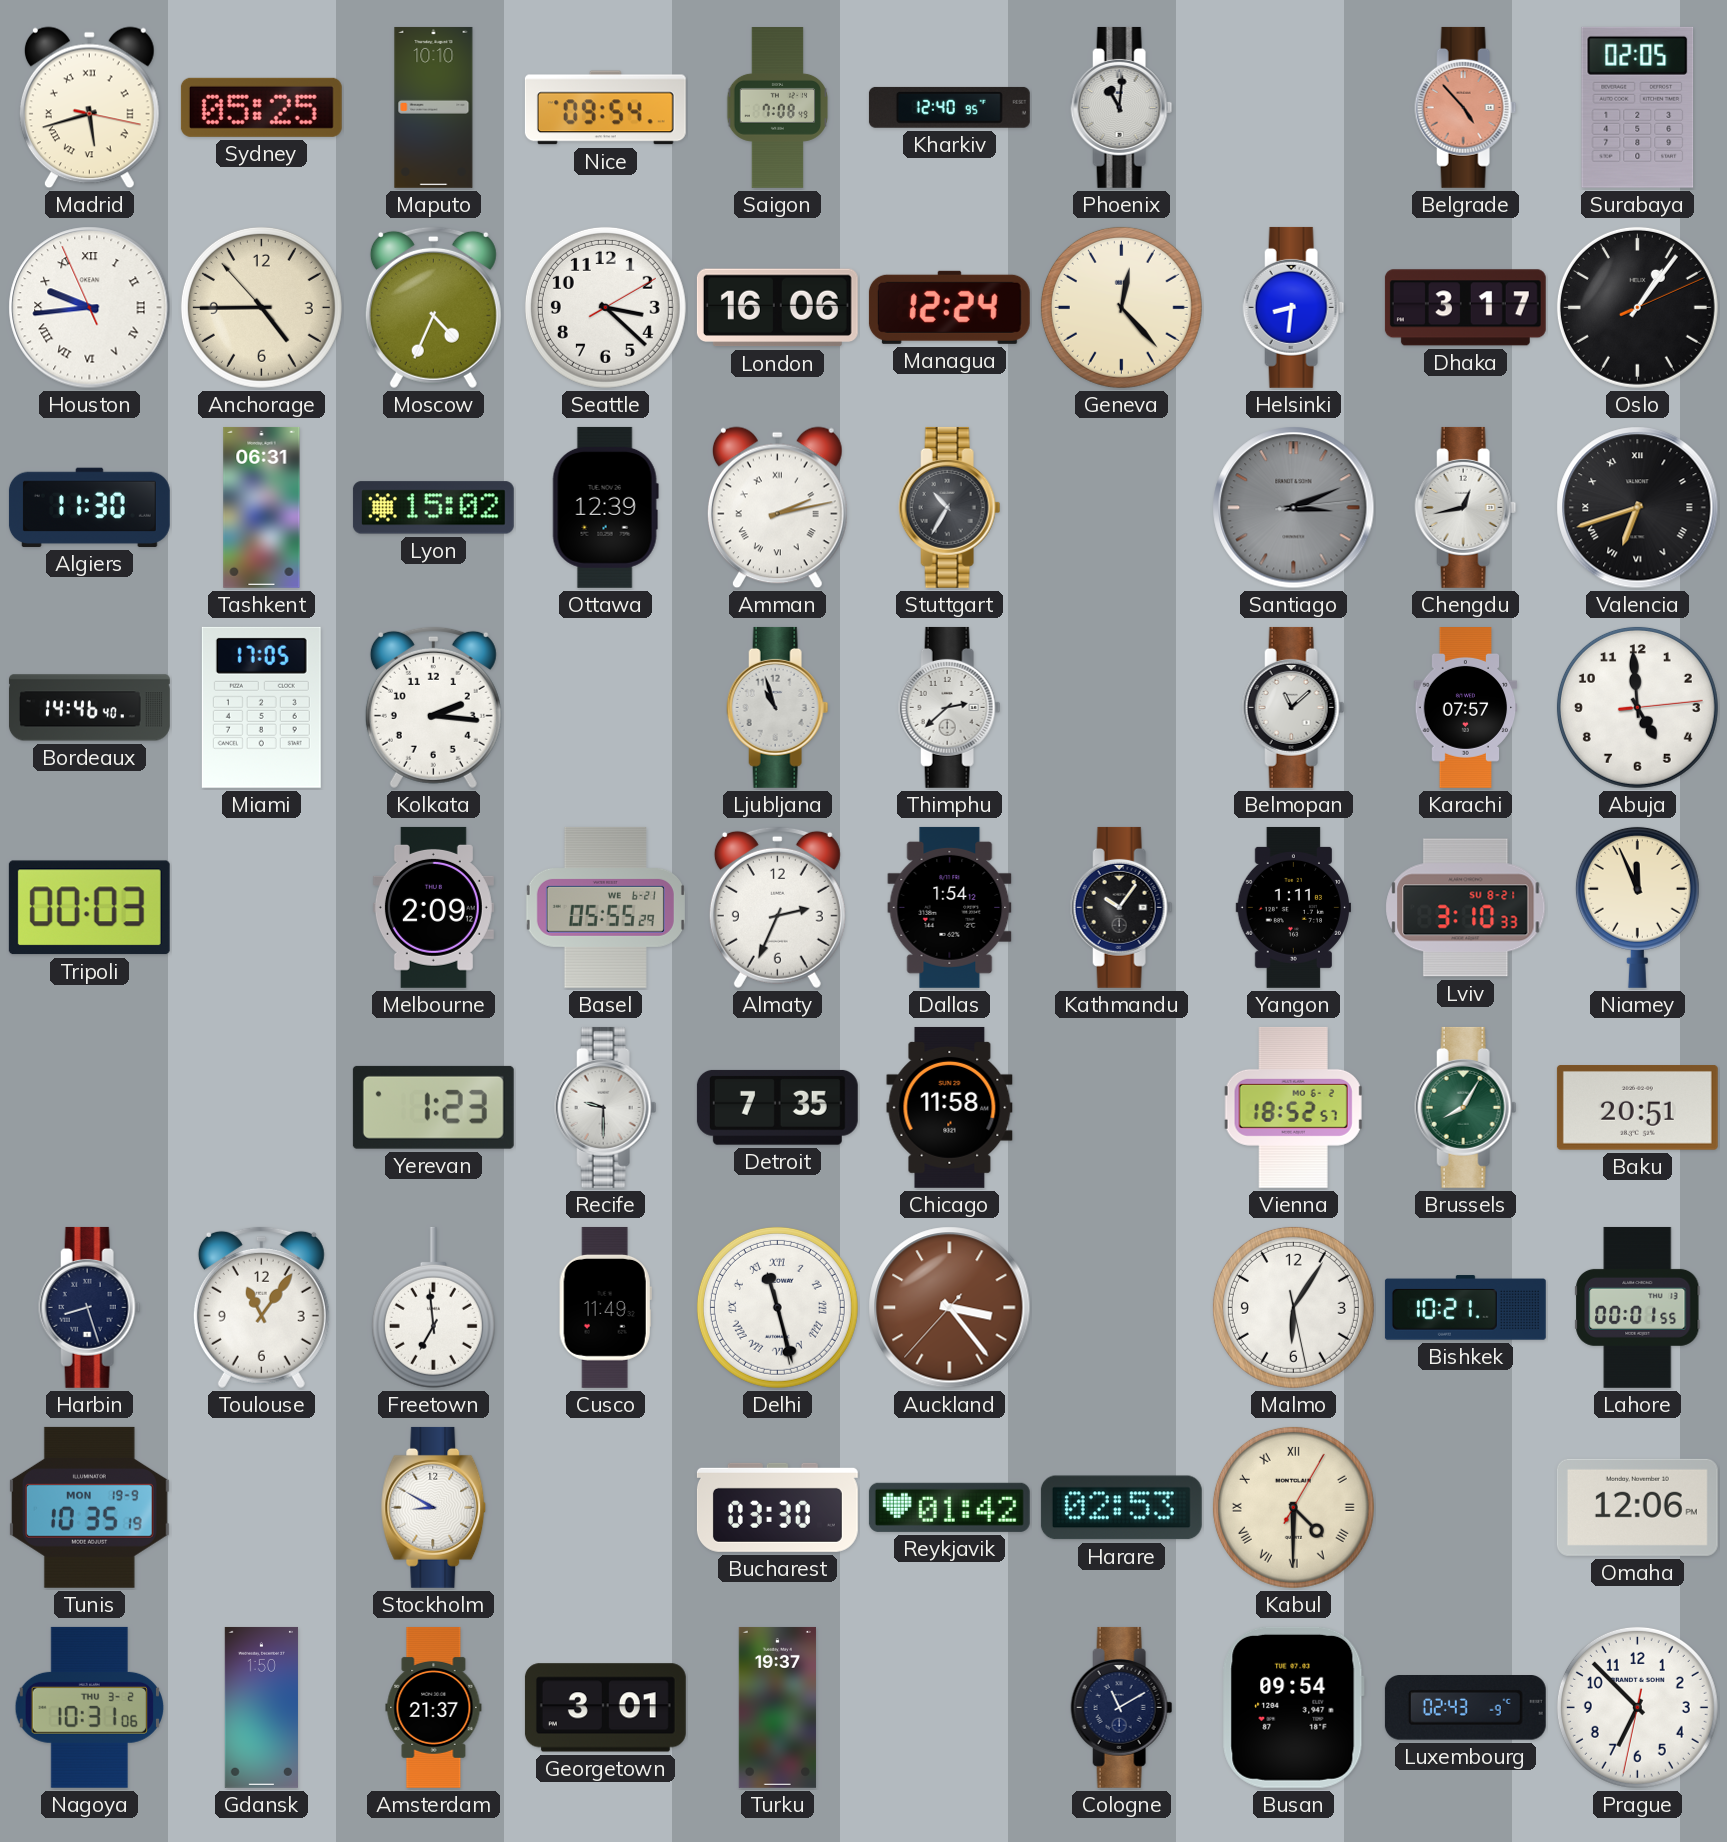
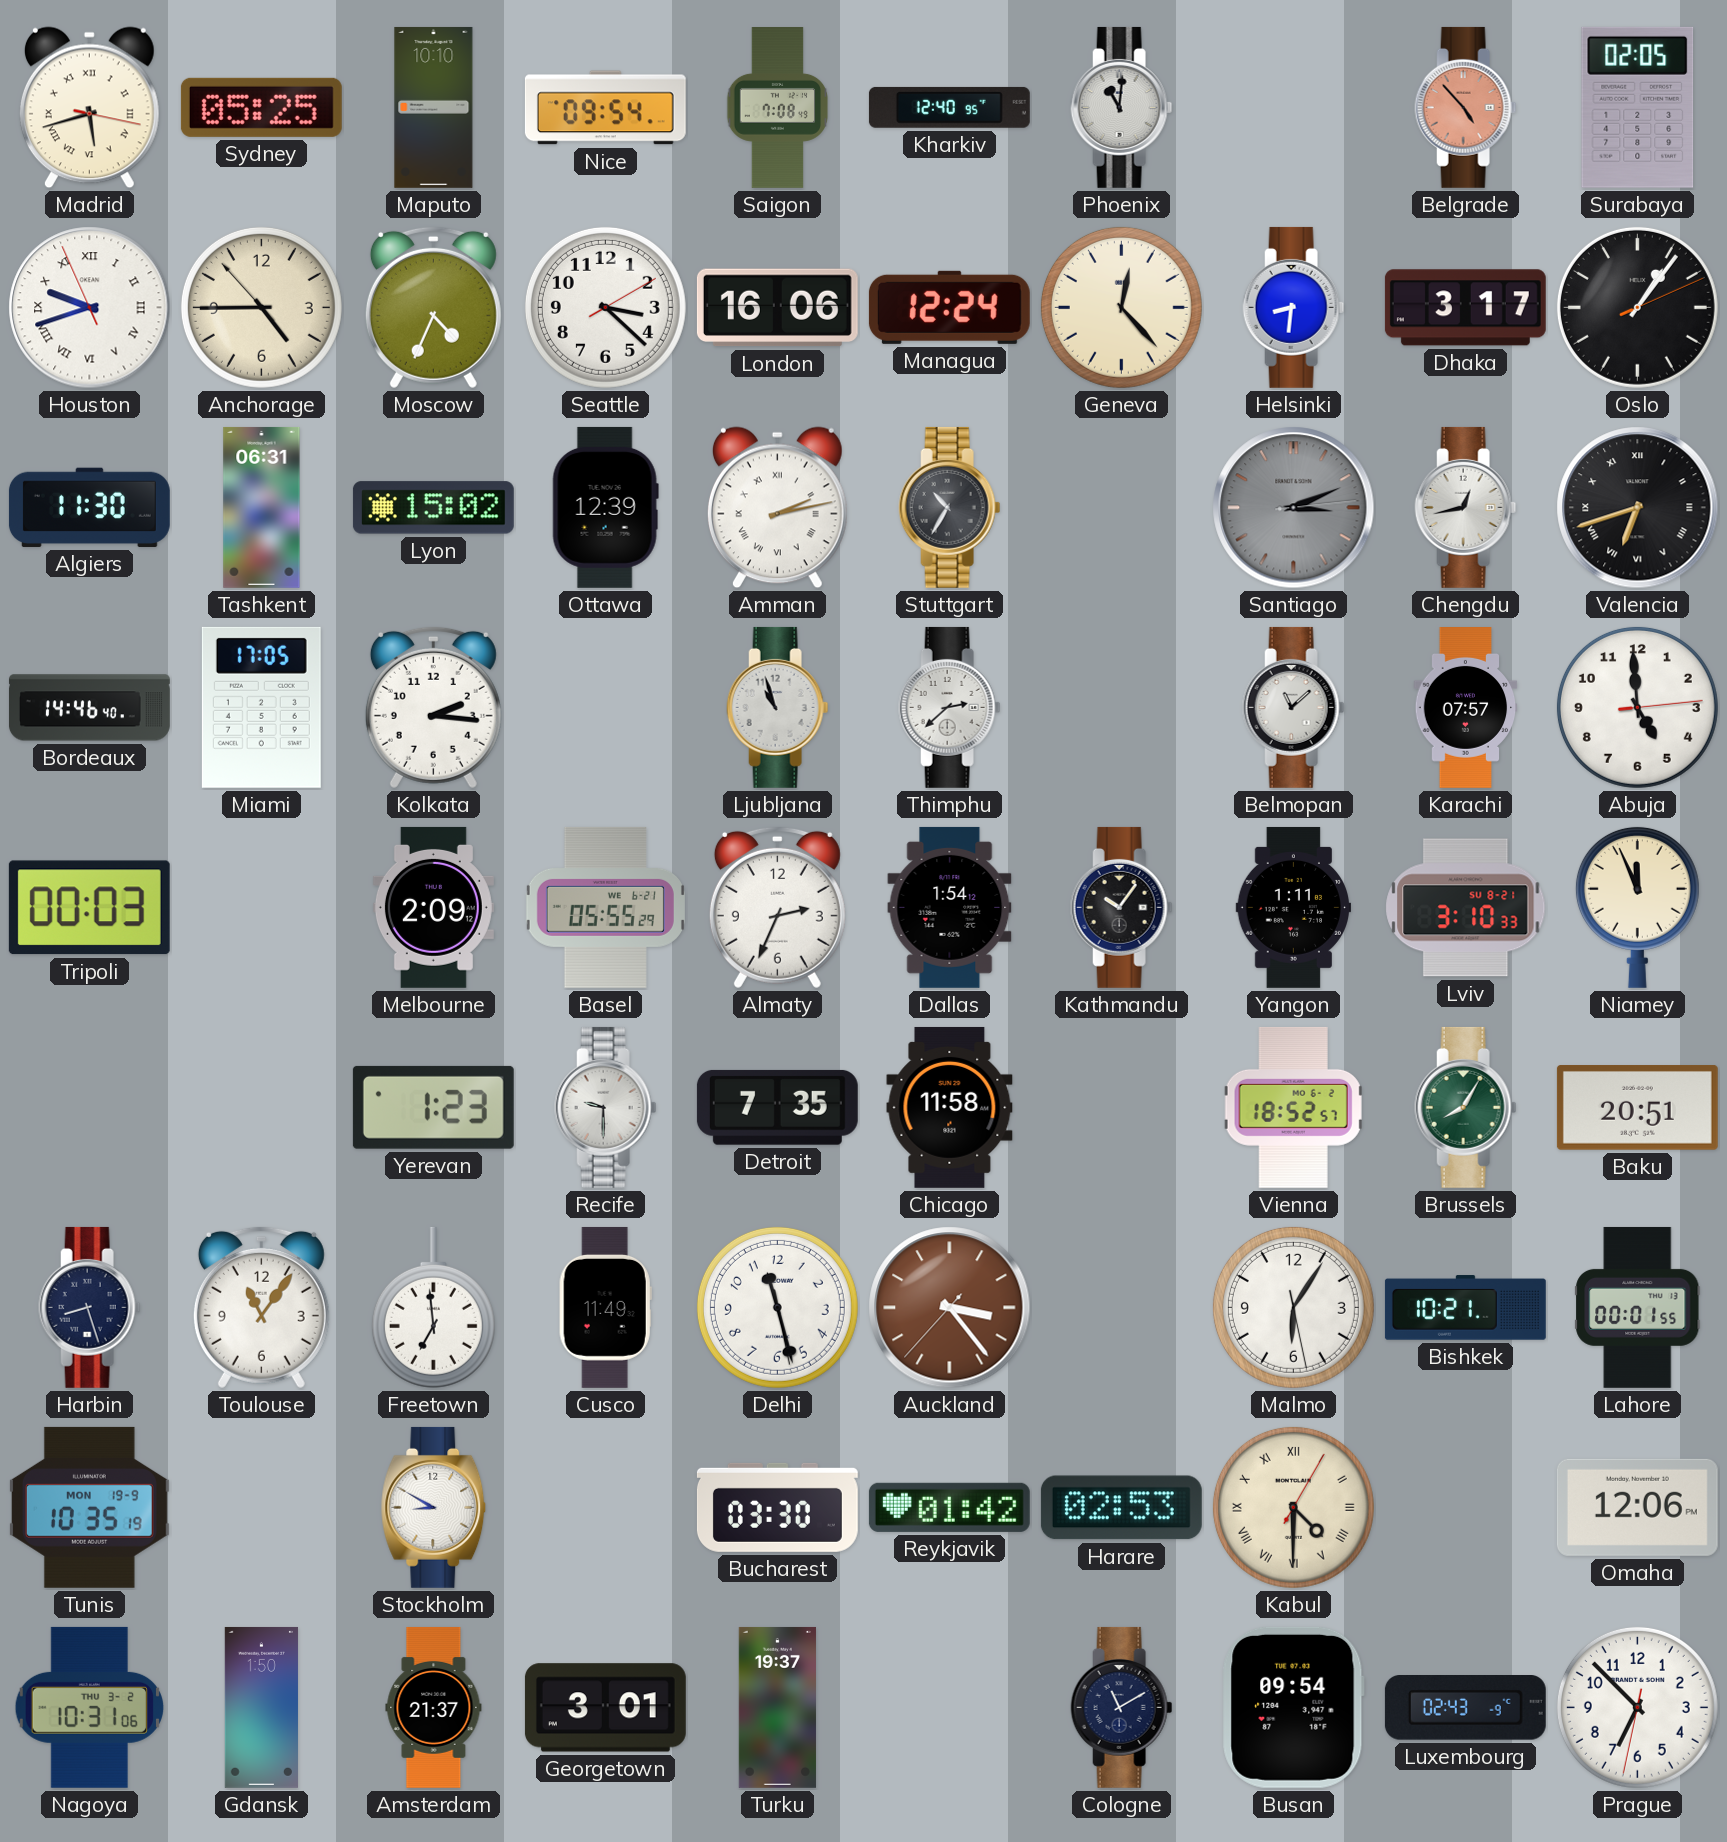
Houston: 9:43 -> 9:41 (90, 308)
Delhi numerals: Roman -> Arabic (777, 1307)
